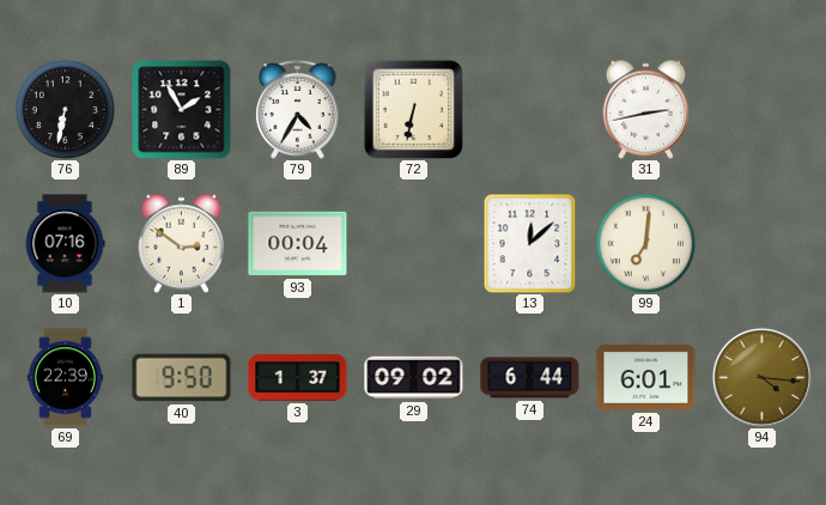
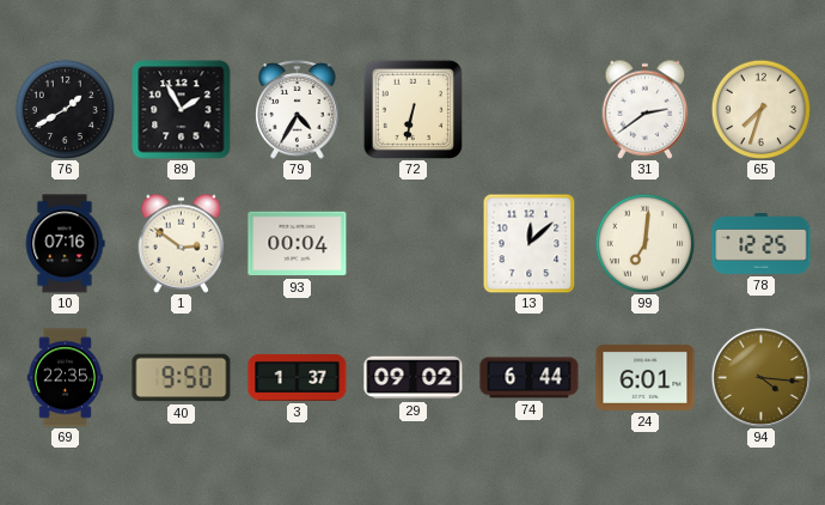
76: 6:32 -> 1:40 (65, 109)
31: 2:43 -> 2:39 (646, 109)
65: none -> 7:33 (760, 109)
78: none -> 12:25 (762, 243)
69: 22:39 -> 22:35 (66, 378)
